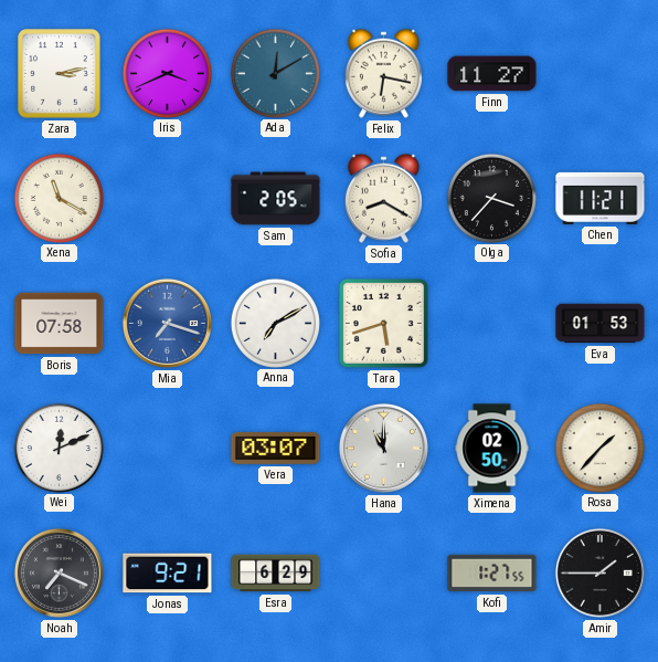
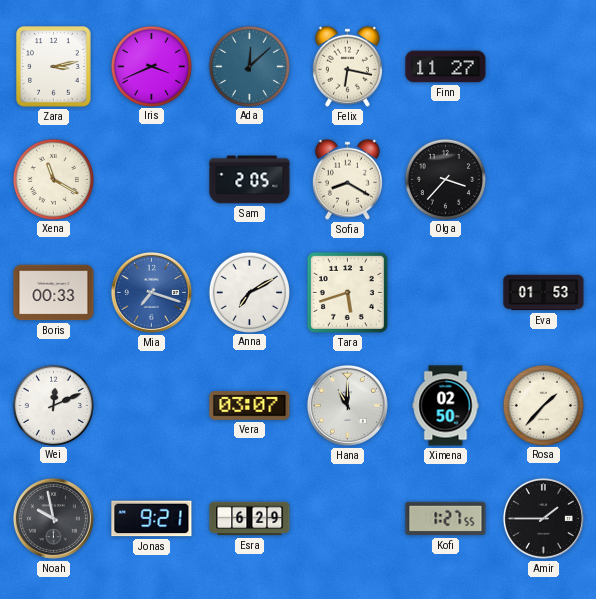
Ada: 12:10 -> 12:08 (249, 66)
Chen: 11:21 -> none (601, 198)
Boris: 07:58 -> 00:33 (54, 293)
Noah: 7:19 -> 9:58 (53, 518)
